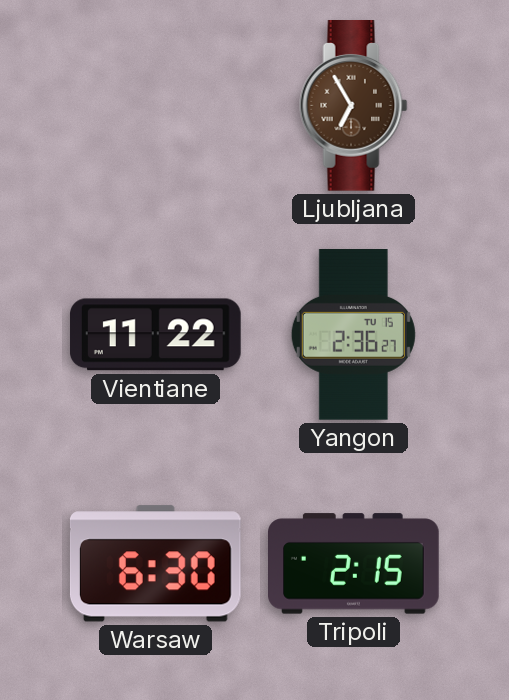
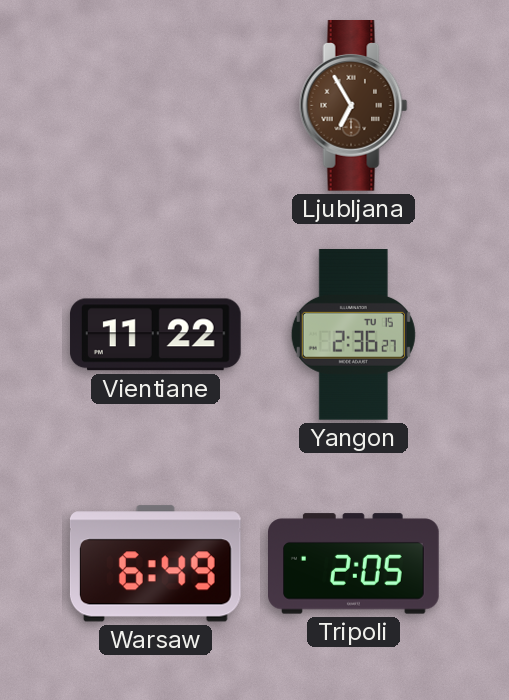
Warsaw: 6:30 -> 6:49 (155, 564)
Tripoli: 2:15 -> 2:05 (354, 564)
